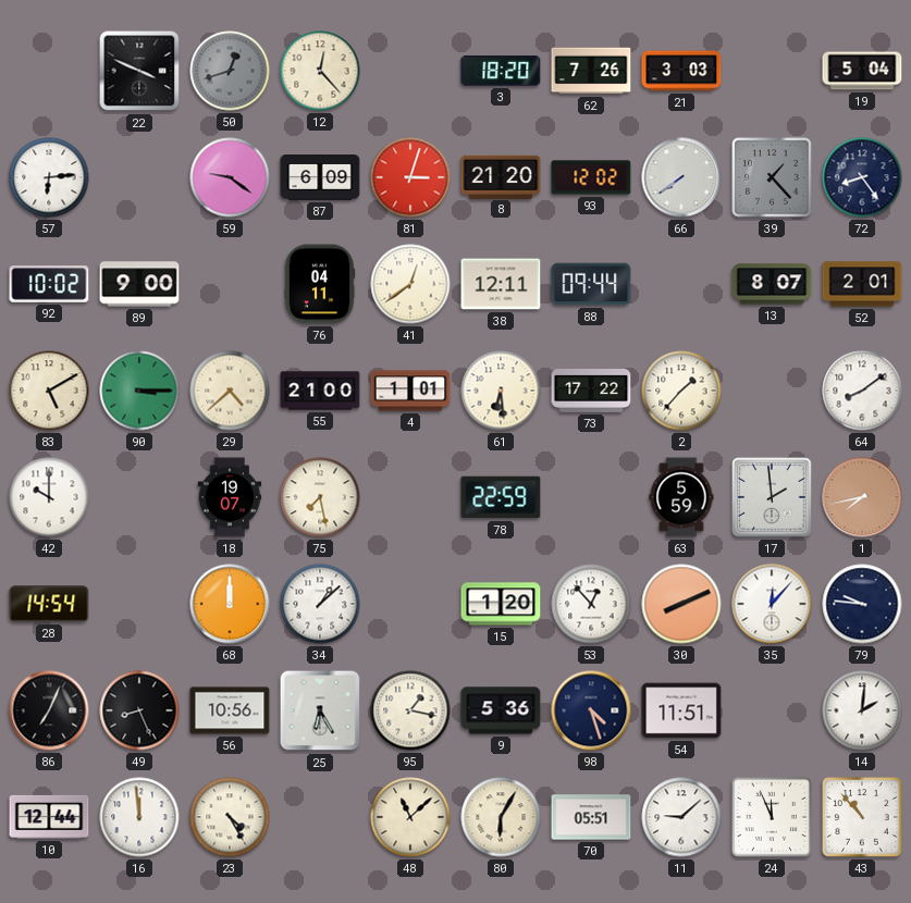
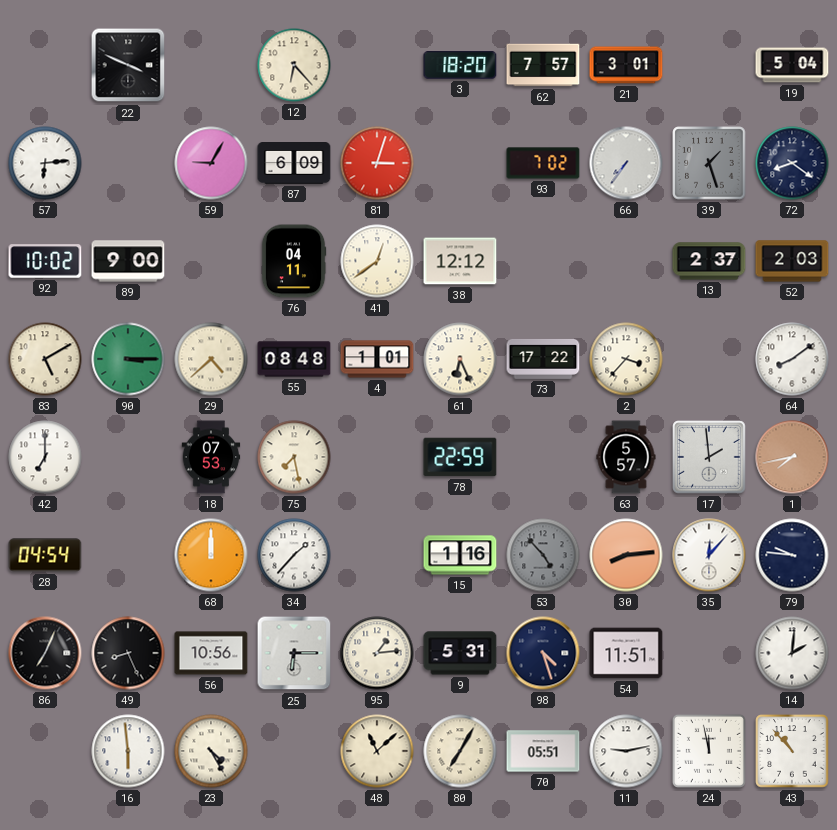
50: 12:42 -> none (230, 71)
12: 12:23 -> 6:23 (294, 65)
62: 7:26 -> 7:57 (543, 65)
21: 3:03 -> 3:01 (626, 65)
59: 9:21 -> 9:05 (211, 163)
8: 21:20 -> none (501, 176)
93: 12:02 -> 7:02 (543, 163)
66: 7:39 -> 7:36 (626, 163)
39: 1:23 -> 1:27 (709, 163)
72: 8:24 -> 8:21 (792, 163)
38: 12:11 -> 12:12 (460, 261)
88: 09:44 -> none (591, 284)
13: 8:07 -> 2:37 (709, 261)
52: 2:01 -> 2:03 (792, 261)
55: 21:00 -> 08:48 (294, 359)
61: 6:29 -> 6:26 (460, 359)
2: 1:37 -> 3:37 (626, 359)
42: 10:00 -> 7:00 (45, 457)
18: 19:07 -> 07:53 (211, 457)
63: 5:59 -> 5:57 (626, 457)
28: 14:54 -> 04:54 (45, 555)
34: 1:08 -> 1:37 (294, 555)
15: 1:20 -> 1:16 (460, 555)
53: 12:53 -> 4:53 (543, 555)
53 dial: white -> grey (543, 555)
30: 8:11 -> 8:14 (626, 555)
25: 6:25 -> 6:15 (294, 653)
95: 1:17 -> 1:14 (377, 653)
9: 5:36 -> 5:31 (460, 653)
10: 12:44 -> none (49, 817)
16: 11:59 -> 5:59 (128, 751)
80: 6:05 -> 7:05 (460, 751)
11: 9:08 -> 9:13 (626, 751)
24: 11:56 -> 11:58 (709, 751)
